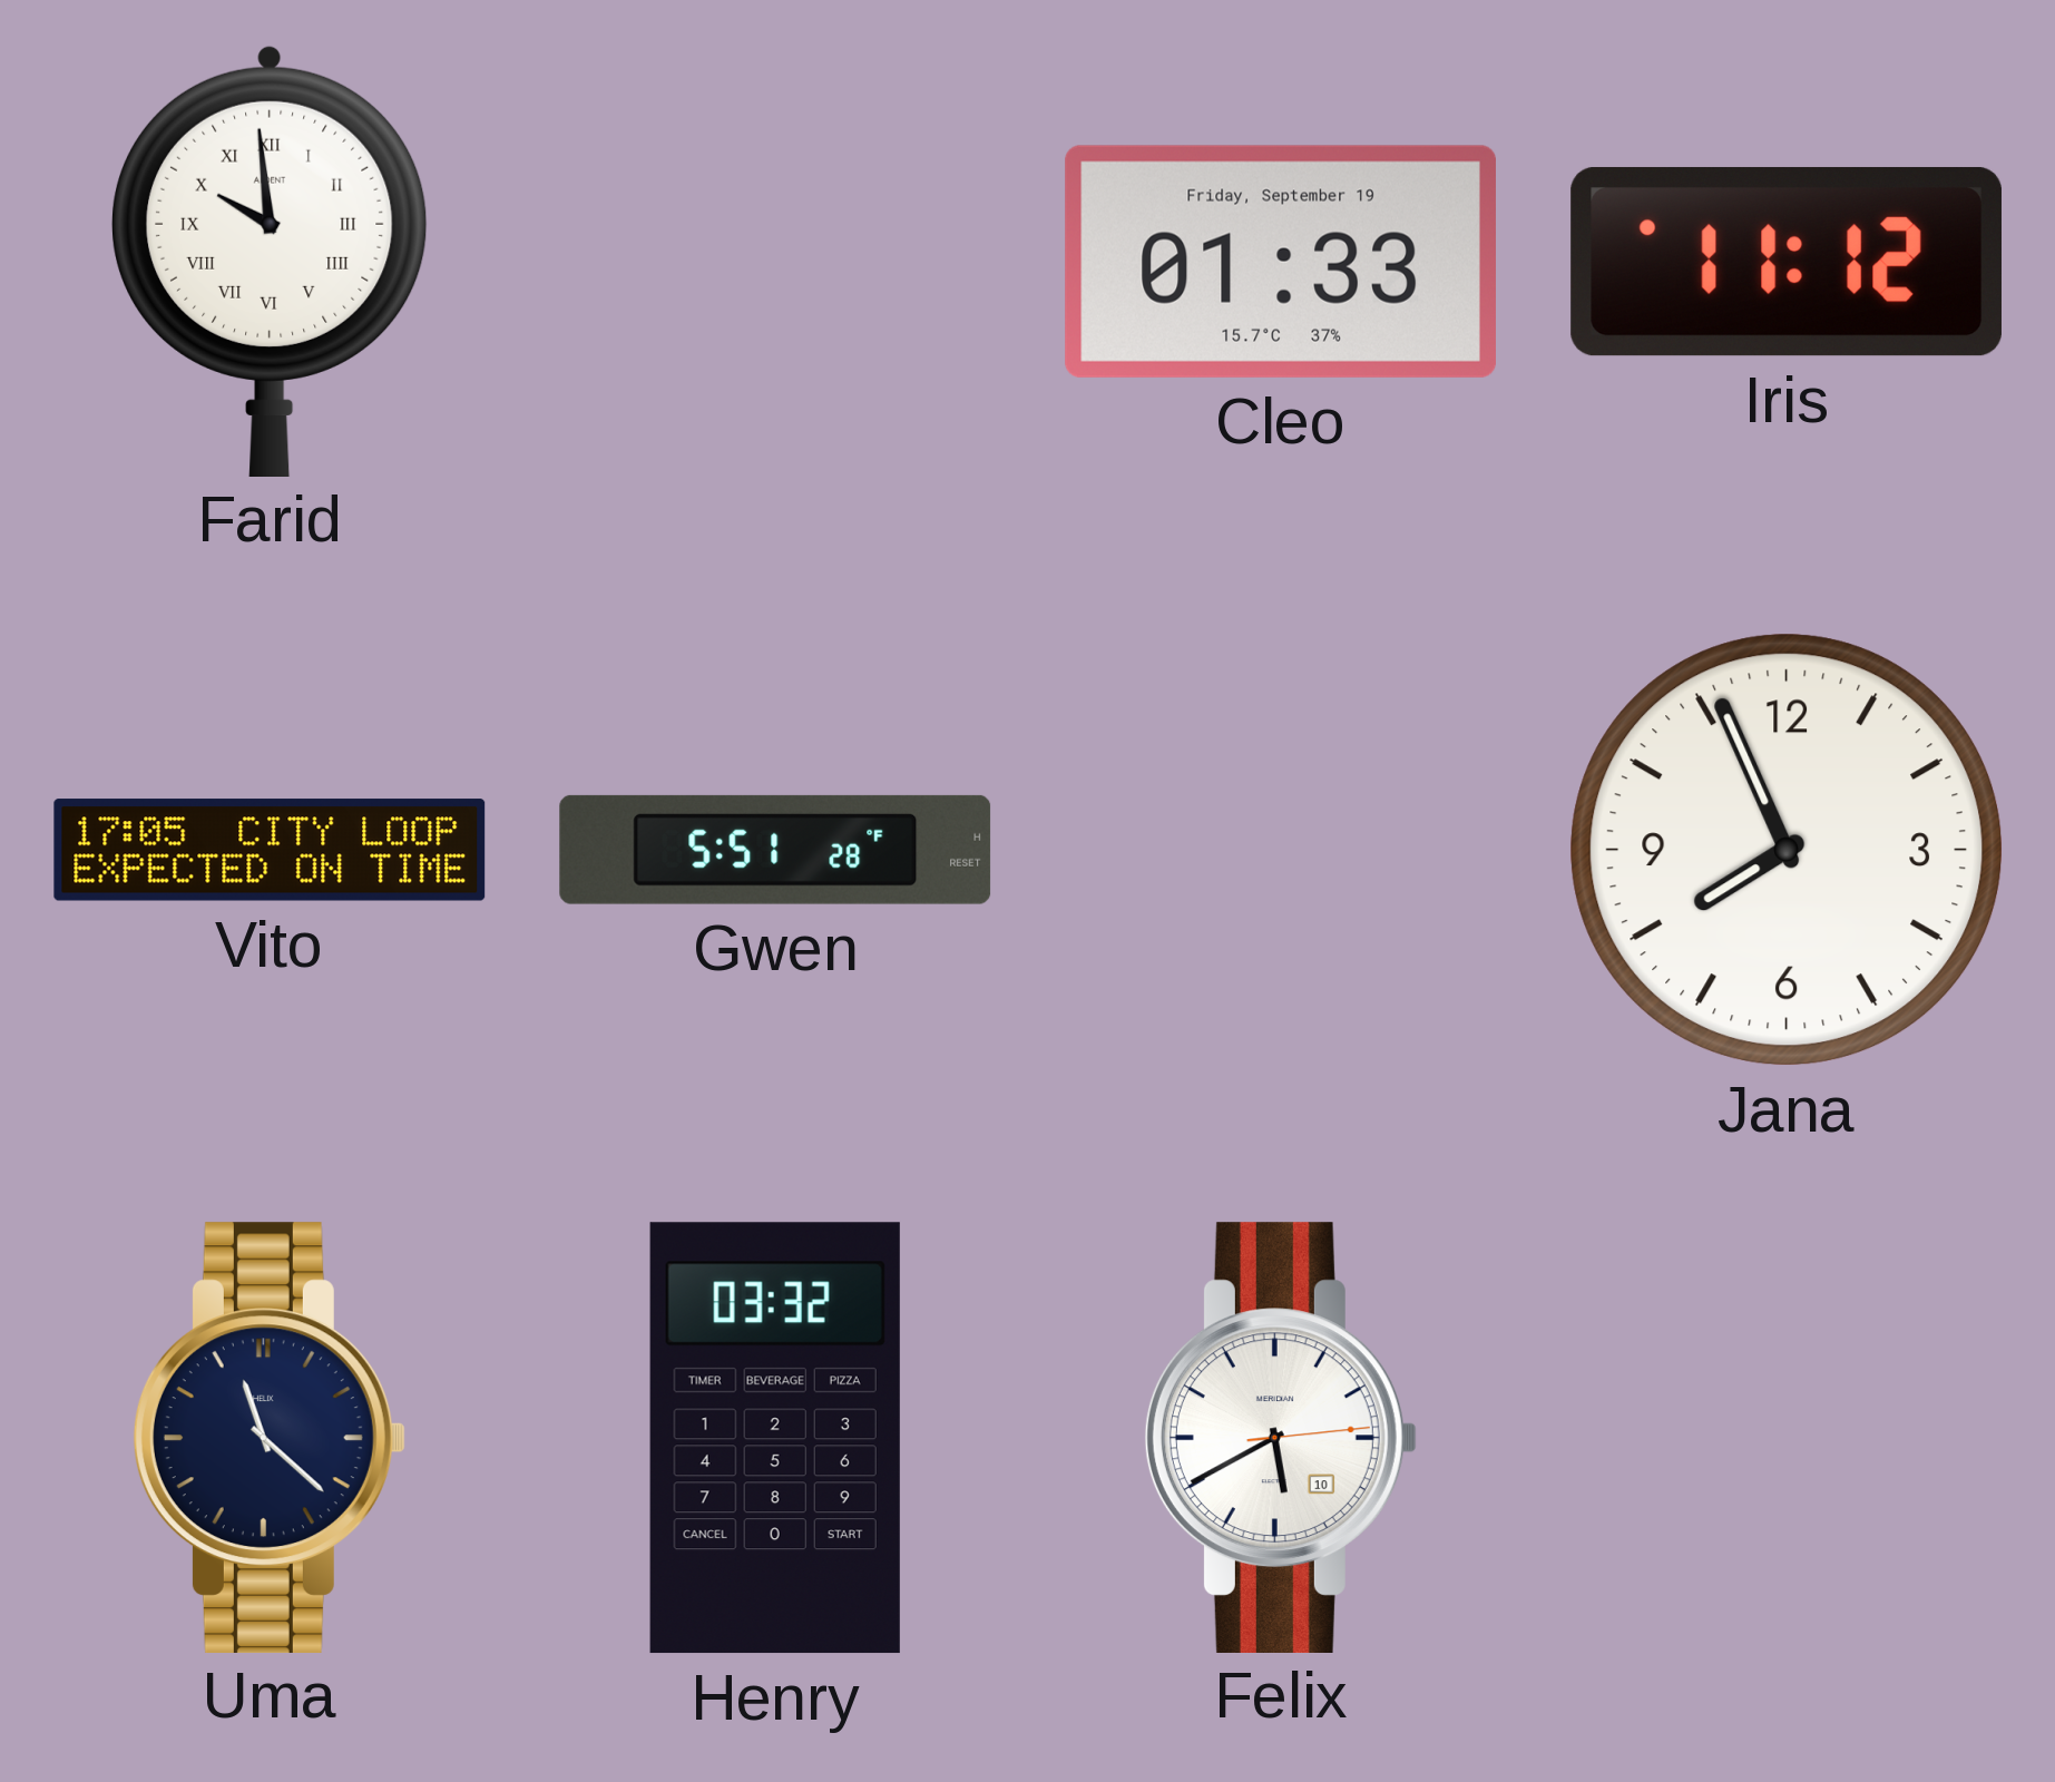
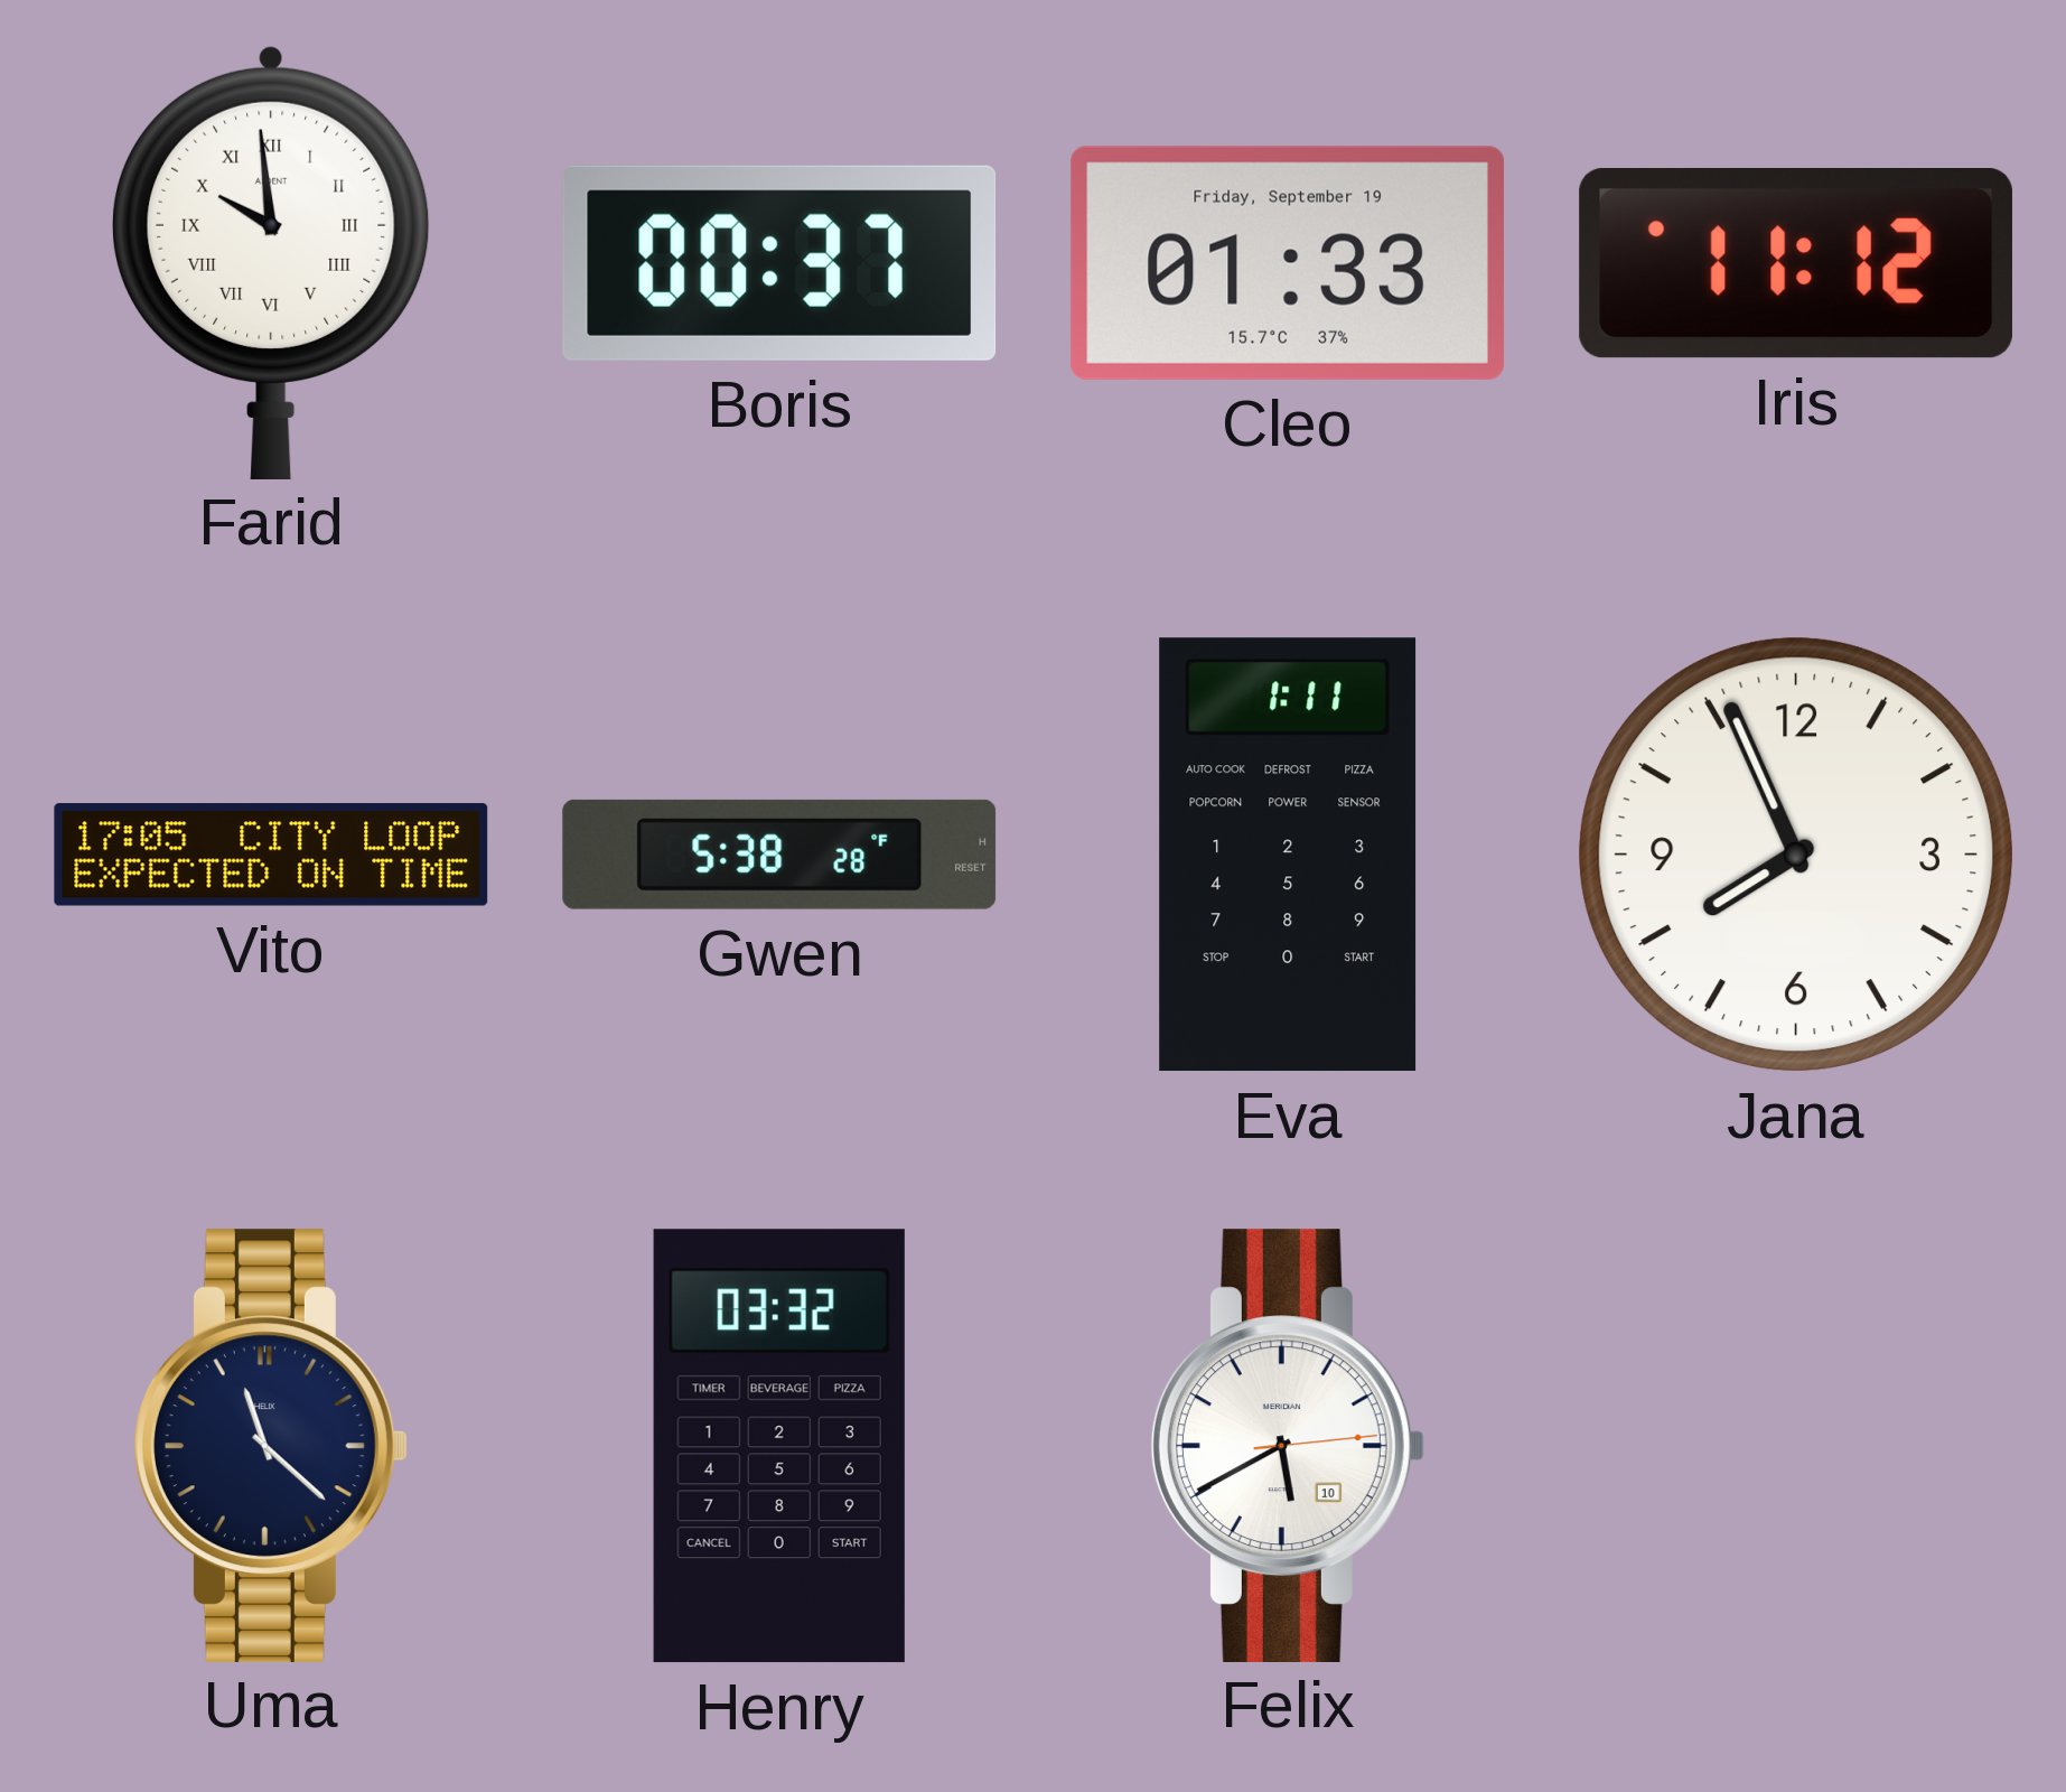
Boris: none -> 00:37 (779, 263)
Gwen: 5:51 -> 5:38 (779, 855)
Eva: none -> 1:11 (1288, 855)
